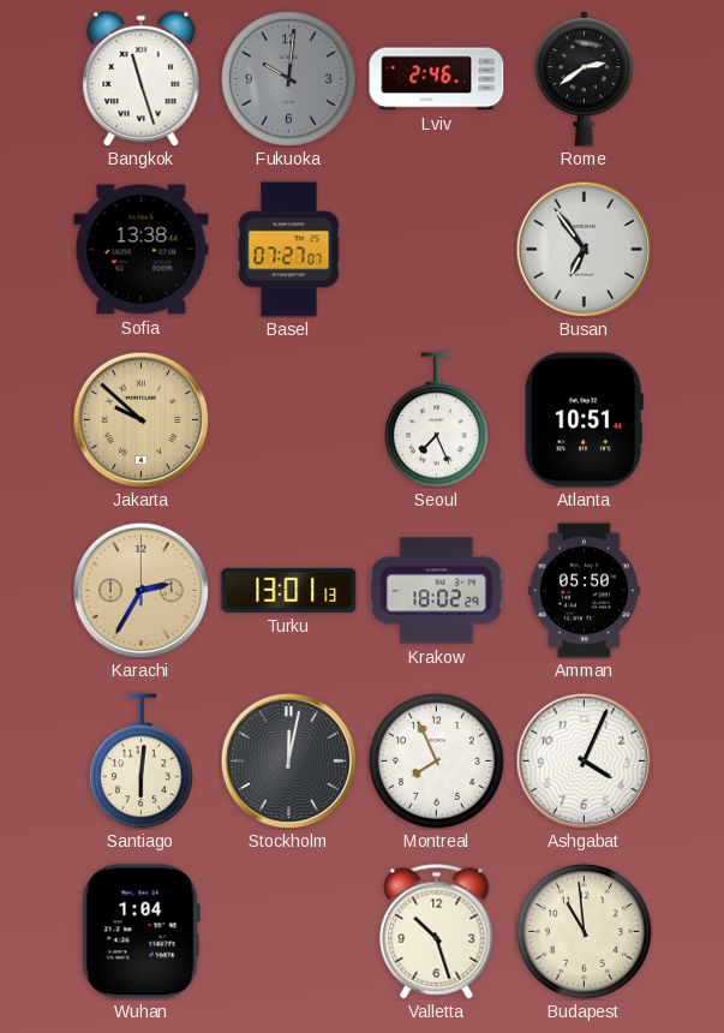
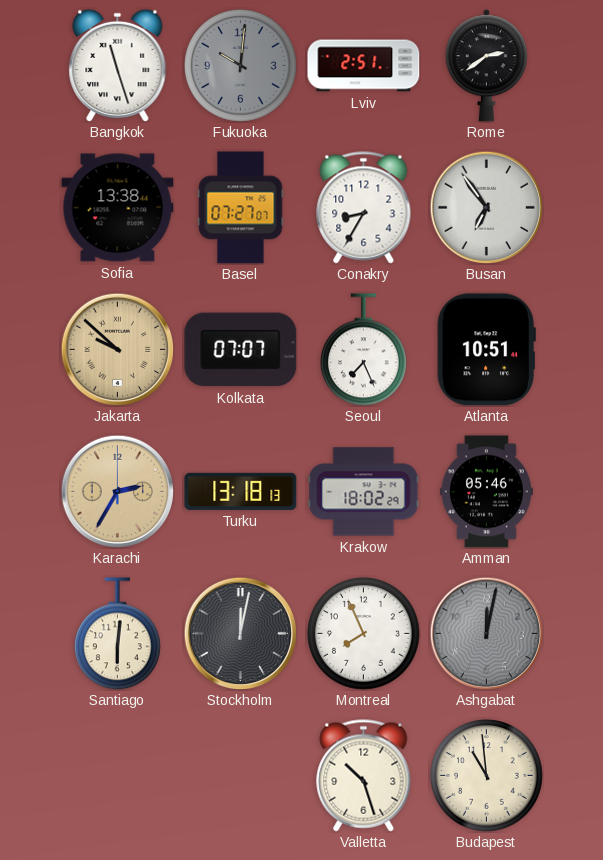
Lviv: 2:46 -> 2:51 (364, 66)
Conakry: none -> 8:35 (364, 208)
Kolkata: none -> 07:07 (241, 350)
Turku: 13:01 -> 13:18 (241, 491)
Amman: 05:50 -> 05:46 (486, 492)
Ashgabat: 4:04 -> 12:02 (486, 633)
Ashgabat dial: white -> grey (486, 633)
Wuhan: 1:04 -> none (140, 932)
